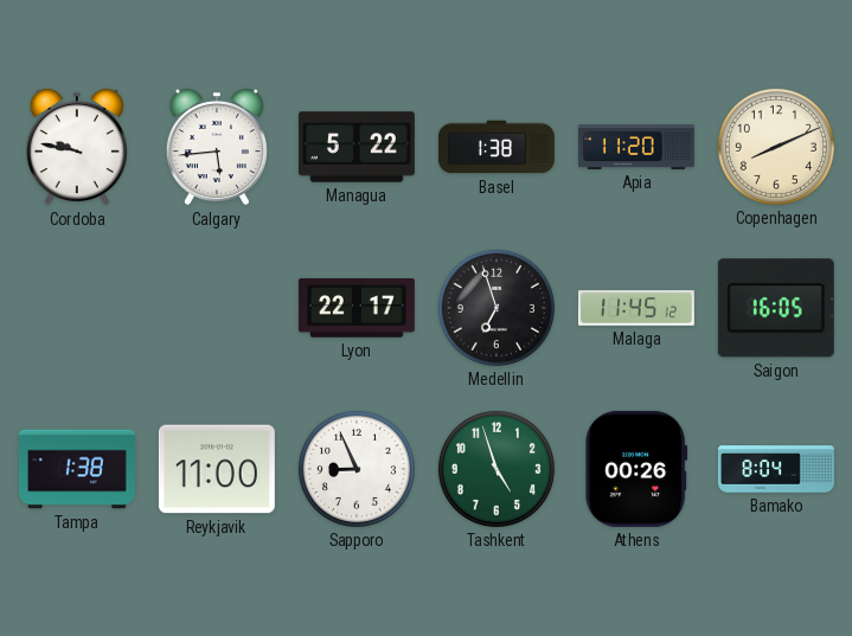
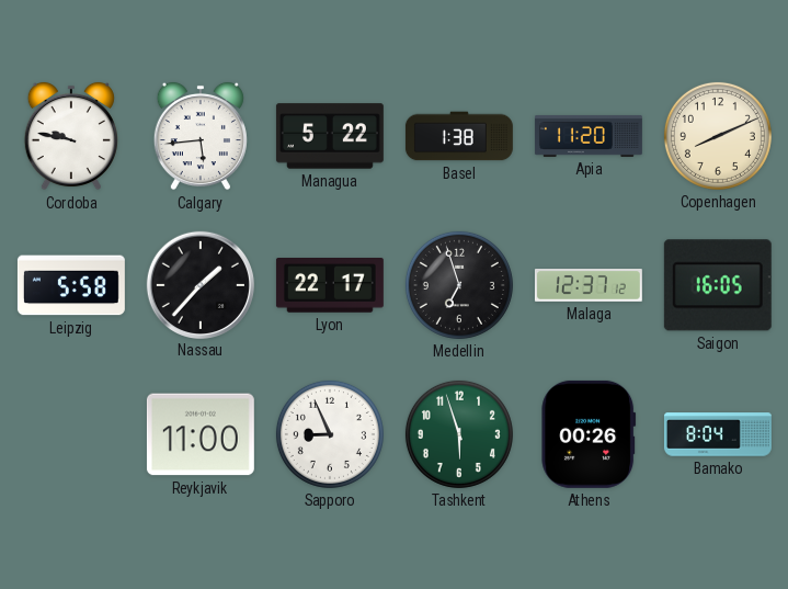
Leipzig: none -> 5:58 (71, 285)
Nassau: none -> 1:37 (199, 284)
Malaga: 11:45 -> 12:37 (589, 286)
Tampa: 1:38 -> none (77, 469)
Tashkent: 4:57 -> 5:57 (459, 434)
